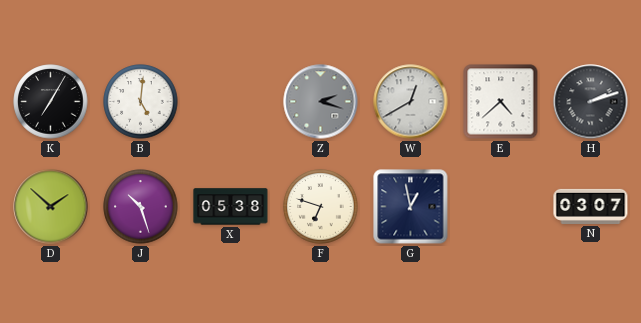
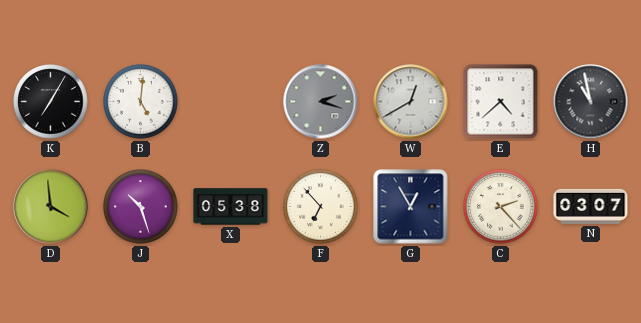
H: 2:12 -> 10:58 (591, 102)
D: 1:52 -> 3:59 (51, 207)
F: 6:48 -> 6:53 (321, 207)
G: 12:58 -> 12:55 (411, 207)
C: none -> 2:23 (501, 207)
